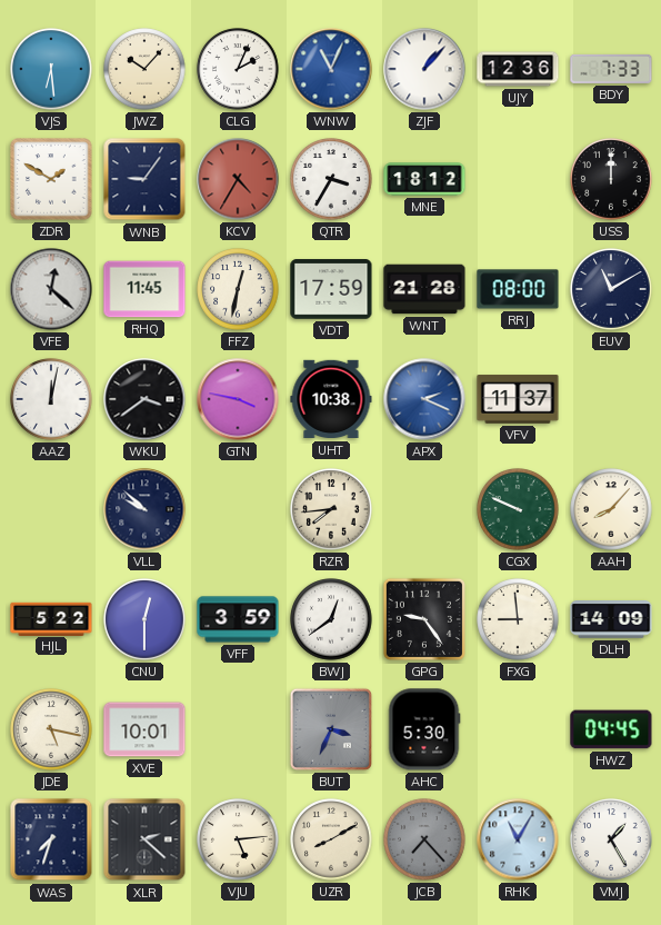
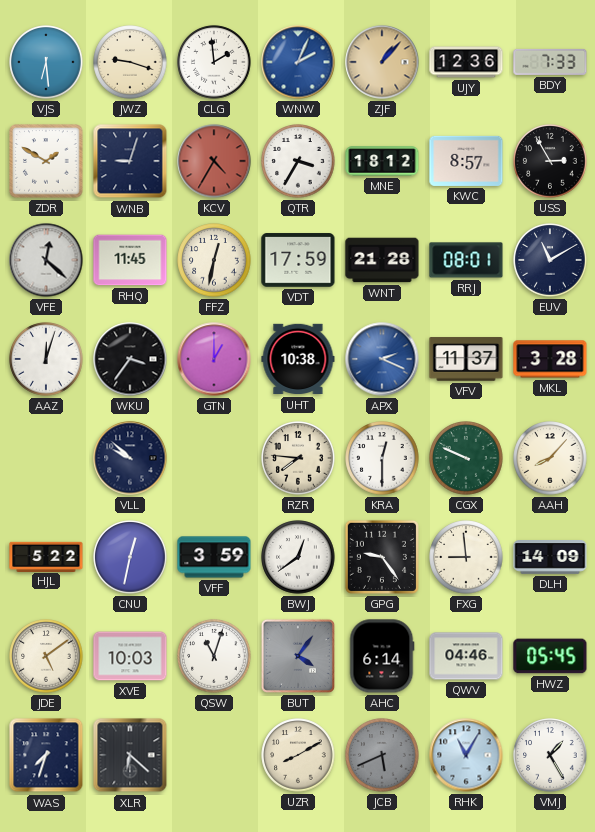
JWZ: 10:07 -> 9:18 (130, 62)
CLG: 2:04 -> 1:59 (214, 62)
WNW: 11:04 -> 2:04 (298, 62)
ZJF dial: white -> champagne (382, 62)
WNB: 9:06 -> 9:03 (130, 161)
KWC: none -> 8:57 (466, 161)
USS: 12:00 -> 2:55 (550, 161)
RRJ: 08:00 -> 08:01 (466, 260)
AAZ: 12:02 -> 12:03 (46, 359)
WKU: 3:39 -> 3:36 (130, 359)
GTN: 3:47 -> 1:00 (214, 359)
MKL: none -> 3:28 (550, 359)
RZR: 7:44 -> 7:46 (298, 458)
KRA: none -> 12:30 (382, 458)
CNU: 12:30 -> 12:32 (130, 557)
JDE: 5:17 -> 5:09 (46, 656)
XVE: 10:01 -> 10:03 (130, 656)
QSW: none -> 11:03 (214, 656)
BUT: 3:34 -> 4:06 (298, 656)
AHC: 5:30 -> 6:14 (382, 656)
QWV: none -> 04:46 (466, 656)
HWZ: 04:45 -> 05:45 (550, 656)
XLR: 2:22 -> 6:22 (130, 755)
VJU: 5:14 -> none (238, 839)
JCB: 7:23 -> 5:41 (382, 755)
